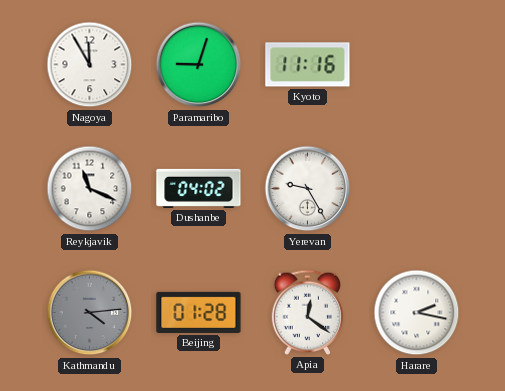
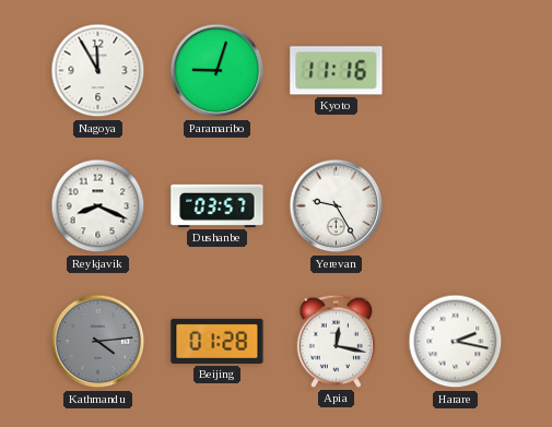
Reykjavik: 11:19 -> 8:19 (98, 206)
Dushanbe: 04:02 -> 03:57 (218, 205)
Apia: 12:21 -> 12:17 (336, 341)
